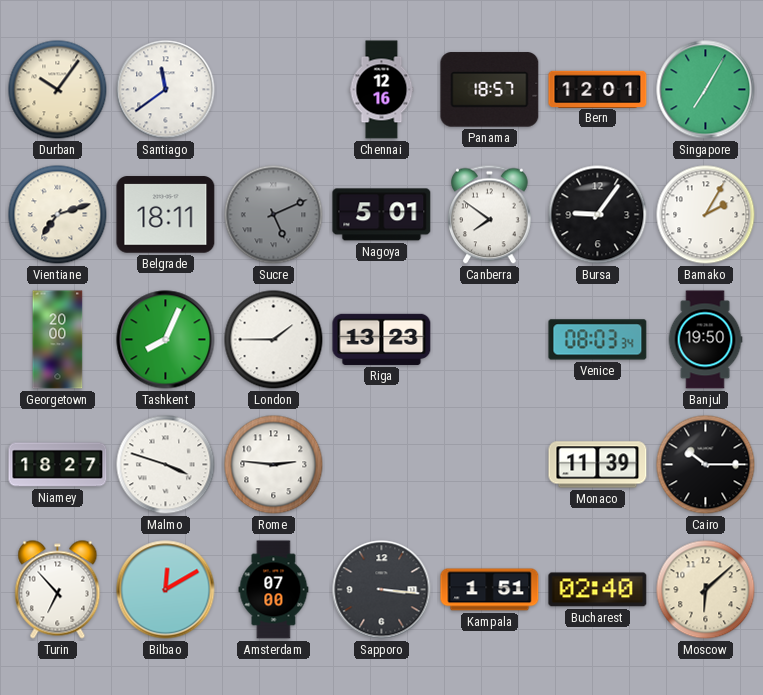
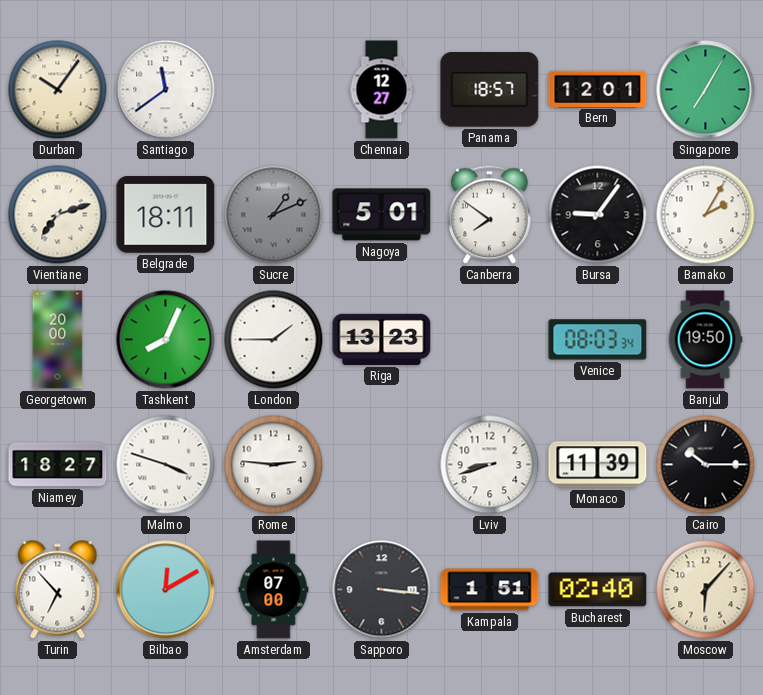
Chennai: 12:16 -> 12:27 (382, 90)
Sucre: 5:11 -> 1:11 (274, 215)
Lviv: none -> 8:42 (490, 465)
Moscow: 6:08 -> 6:07 (706, 590)
